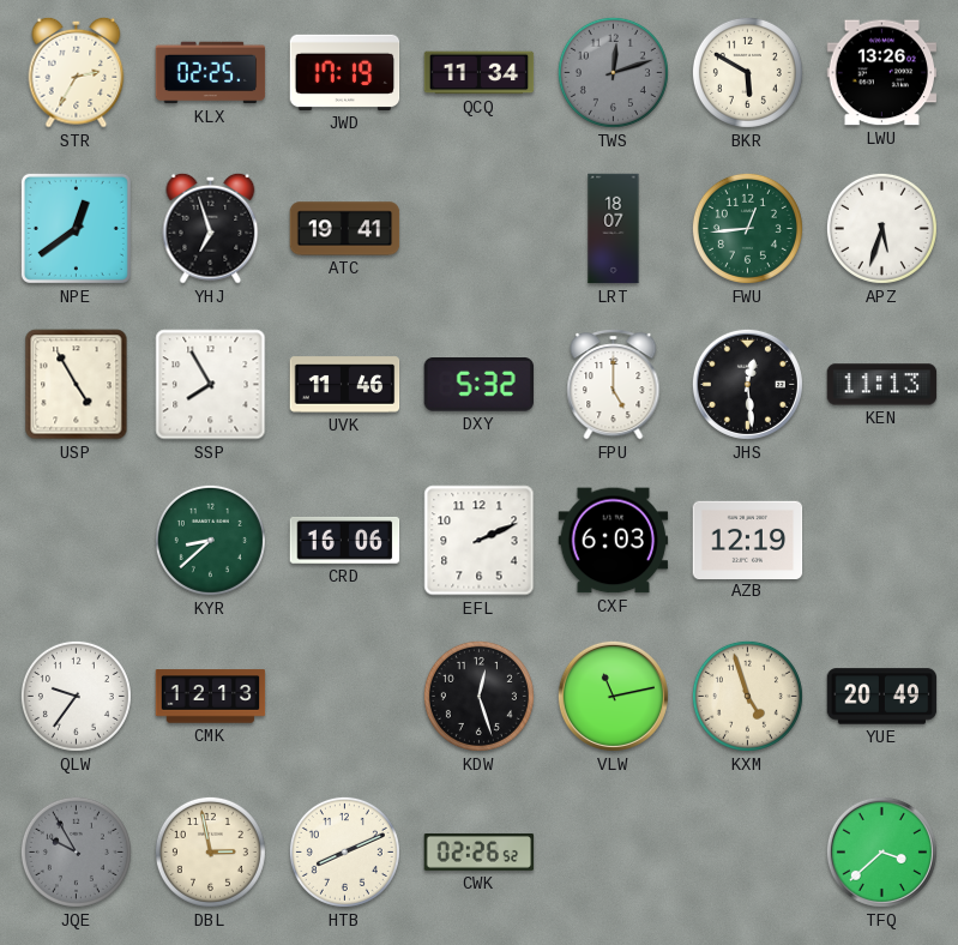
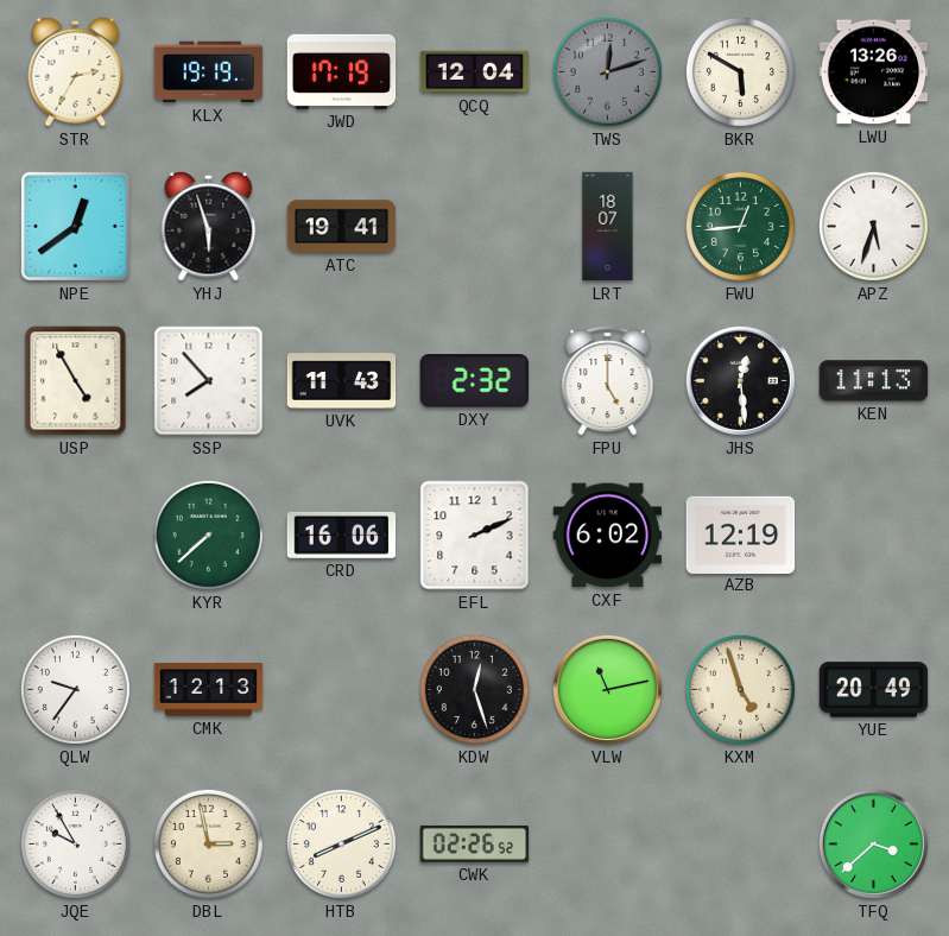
KLX: 02:25 -> 19:19 (209, 72)
QCQ: 11:34 -> 12:04 (475, 72)
YHJ: 6:57 -> 5:57 (209, 226)
SSP: 7:55 -> 7:53 (209, 381)
UVK: 11:46 -> 11:43 (342, 381)
DXY: 5:32 -> 2:32 (474, 381)
KYR: 8:38 -> 7:38 (208, 535)
CXF: 6:03 -> 6:02 (608, 536)
JQE dial: grey -> white (75, 843)
